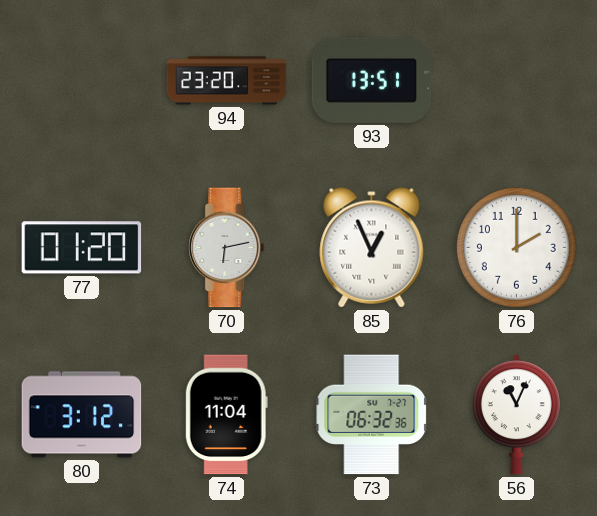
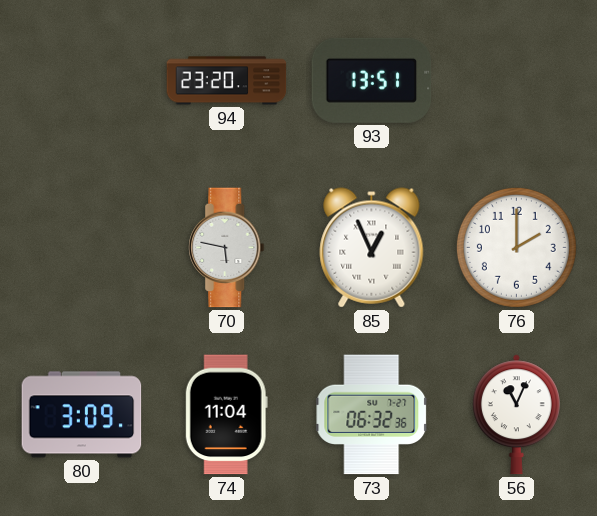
77: 01:20 -> none (82, 248)
70: 6:13 -> 5:47 (227, 248)
80: 3:12 -> 3:09 (82, 415)
